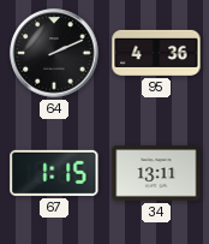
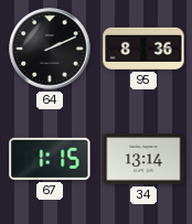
95: 4:36 -> 8:36 (143, 49)
34: 13:11 -> 13:14 (143, 159)
